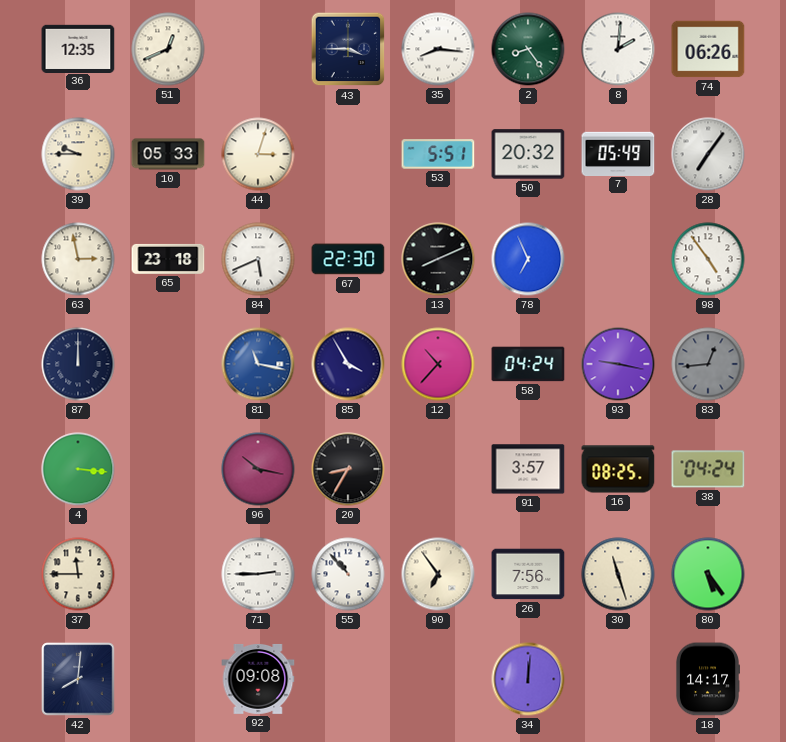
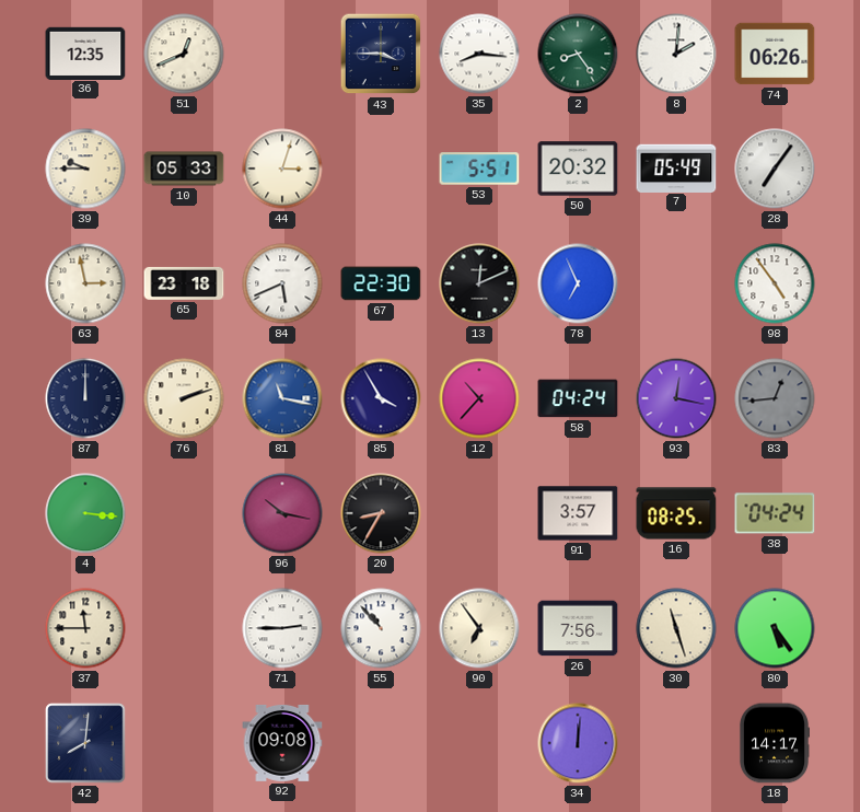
13: 8:11 -> 12:11 (479, 283)
76: none -> 2:12 (184, 398)
93: 9:17 -> 12:17 (676, 398)
